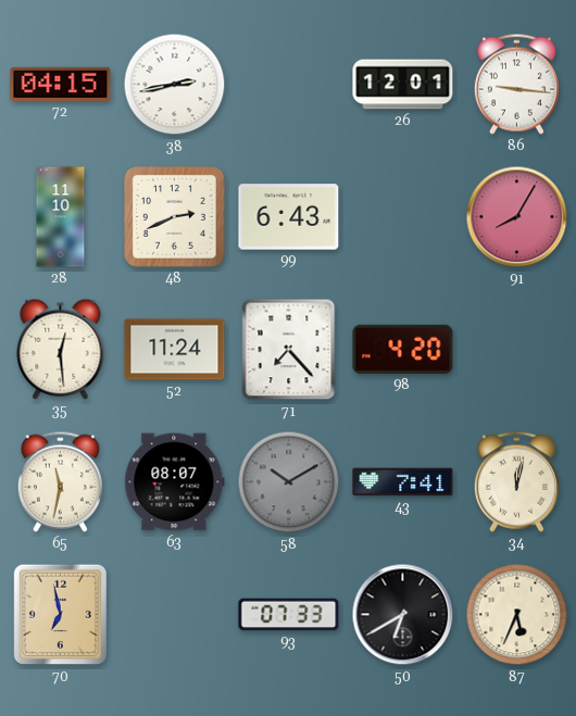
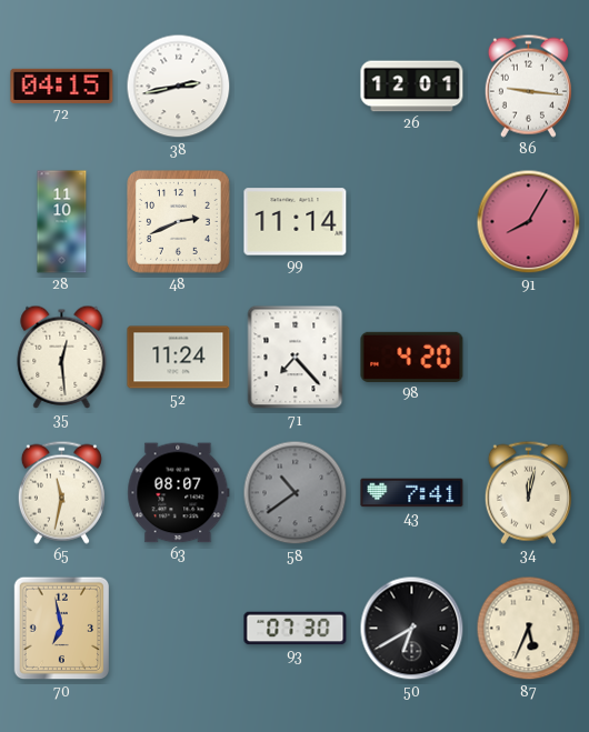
99: 6:43 -> 11:14 (296, 222)
58: 10:10 -> 10:39 (296, 493)
93: 07:33 -> 07:30 (296, 629)
